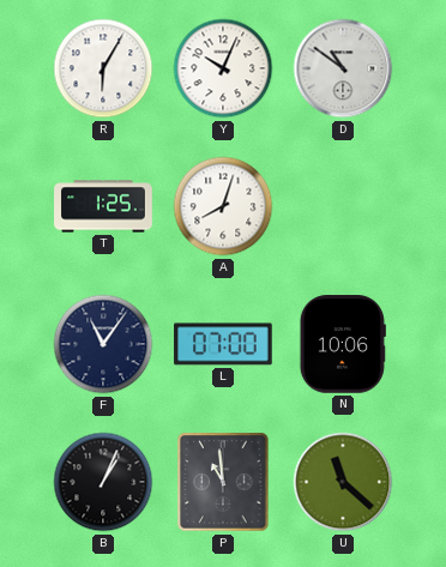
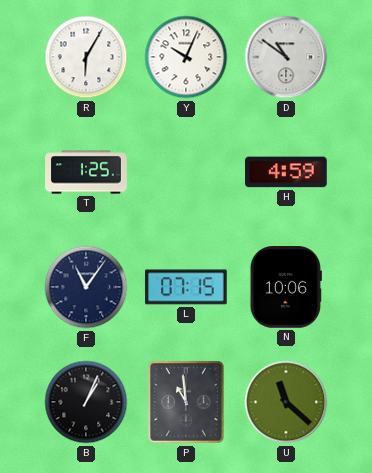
A: 8:03 -> none (223, 206)
H: none -> 4:59 (286, 172)
L: 07:00 -> 07:15 (186, 287)
